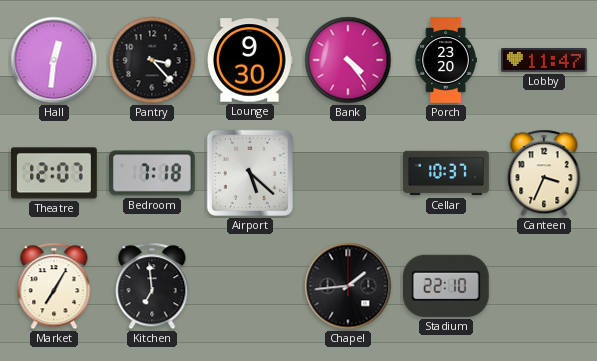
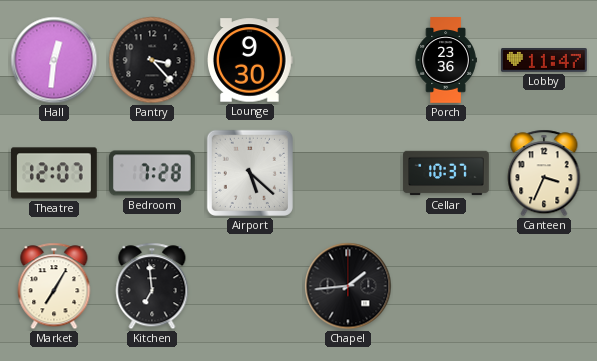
Bank: 4:24 -> none (348, 60)
Porch: 23:20 -> 23:36 (446, 60)
Bedroom: 7:18 -> 7:28 (153, 173)
Stadium: 22:10 -> none (446, 286)
